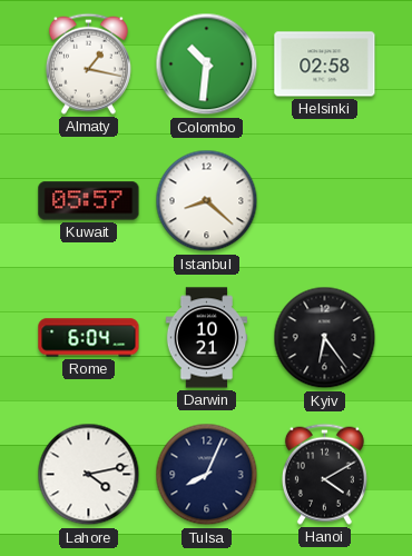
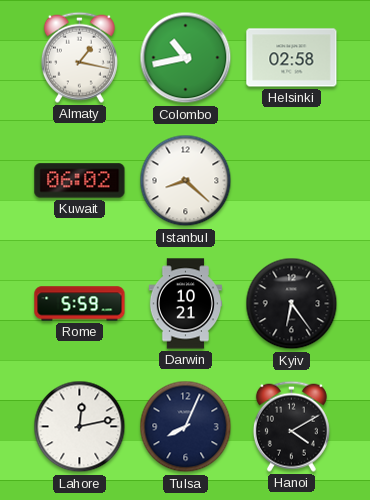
Colombo: 10:31 -> 10:43 (186, 58)
Kuwait: 05:57 -> 06:02 (80, 181)
Rome: 6:04 -> 5:59 (80, 304)
Lahore: 4:13 -> 12:13 (80, 427)
